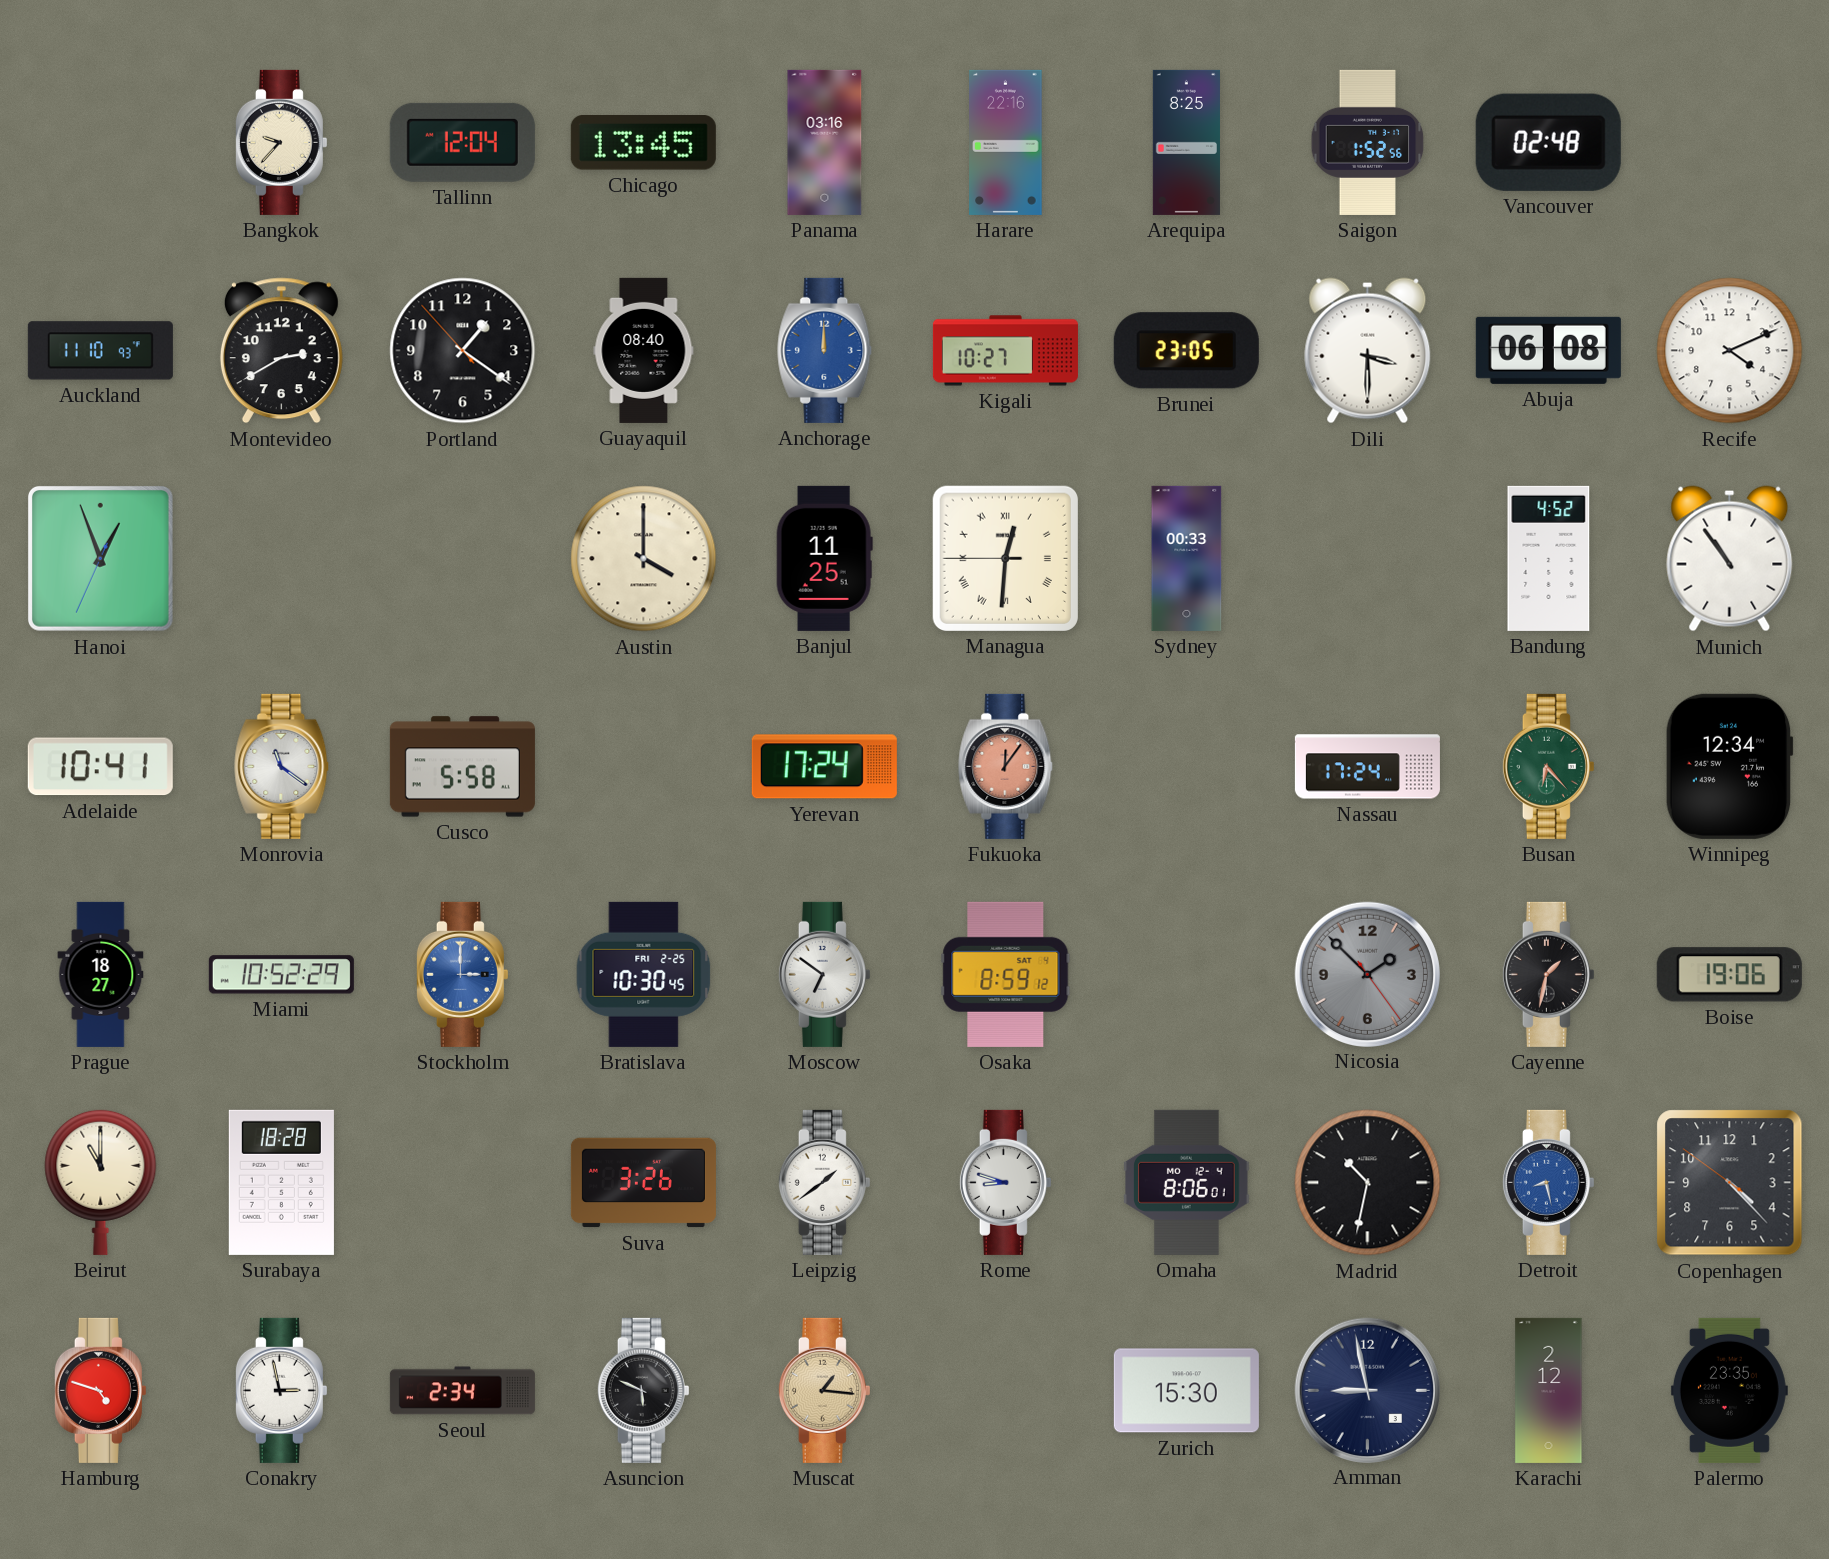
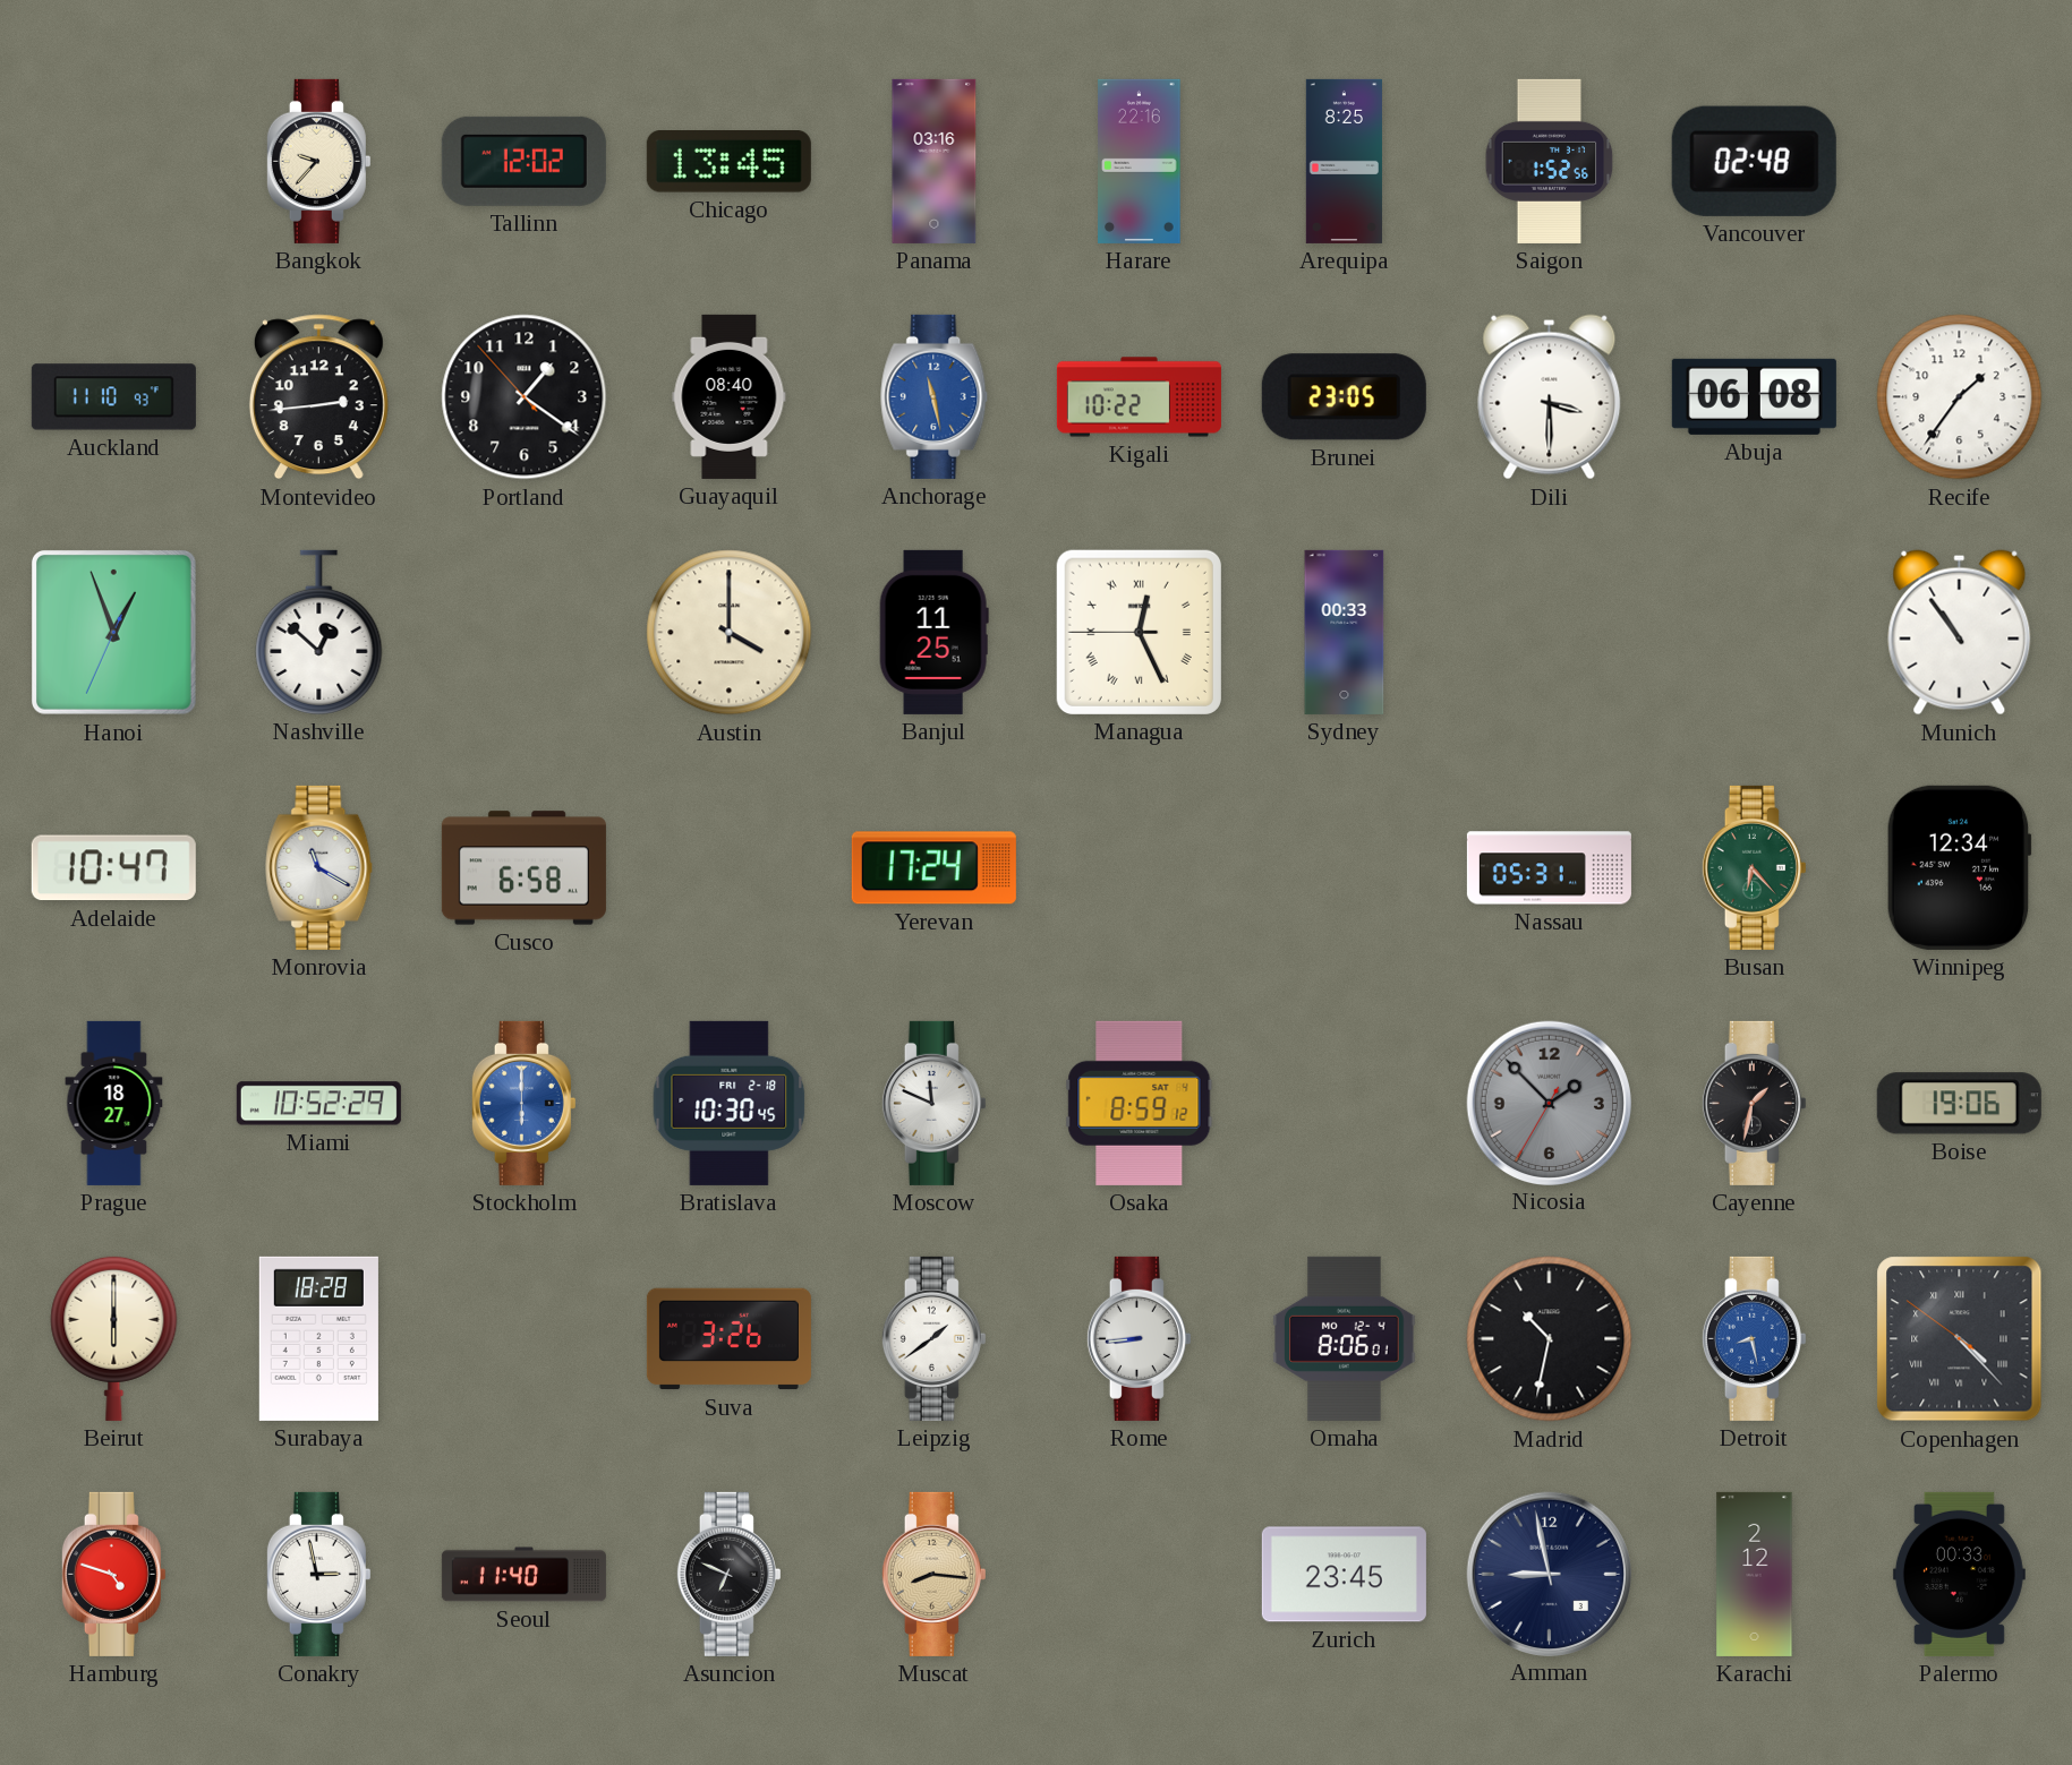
Tallinn: 12:04 -> 12:02 (523, 161)
Montevideo: 2:40 -> 2:44 (318, 397)
Anchorage: 12:00 -> 11:28 (935, 396)
Kigali: 10:27 -> 10:22 (1139, 397)
Recife: 4:11 -> 1:36 (1960, 397)
Nashville: none -> 12:52 (319, 632)
Managua: 12:30 -> 12:25 (1139, 632)
Bandung: 4:52 -> none (1549, 558)
Adelaide: 10:41 -> 10:47 (113, 868)
Monrovia: 11:21 -> 11:20 (319, 867)
Cusco: 5:58 -> 6:58 (523, 868)
Fukuoka: 12:06 -> none (1006, 766)
Nassau: 17:24 -> 05:31 (1549, 868)
Stockholm: 3:00 -> 6:00 (523, 1103)
Bratislava date: FRI 2-25 -> FRI 2-18 (730, 1103)
Moscow: 6:51 -> 11:49 (933, 1103)
Nicosia: 1:52:24 -> 1:52:35 (1549, 1103)
Beirut: 11:00 -> 6:00 (114, 1338)
Rome: 8:48 -> 8:44 (1139, 1338)
Copenhagen numerals: Arabic -> Roman (1960, 1339)
Seoul: 2:34 -> 11:40 (523, 1575)
Asuncion: 5:49 -> 6:49 (728, 1574)
Muscat: 1:16 -> 8:16 (933, 1574)
Zurich: 15:30 -> 23:45 (1344, 1575)
Palermo: 23:35 -> 00:33 (1959, 1574)
